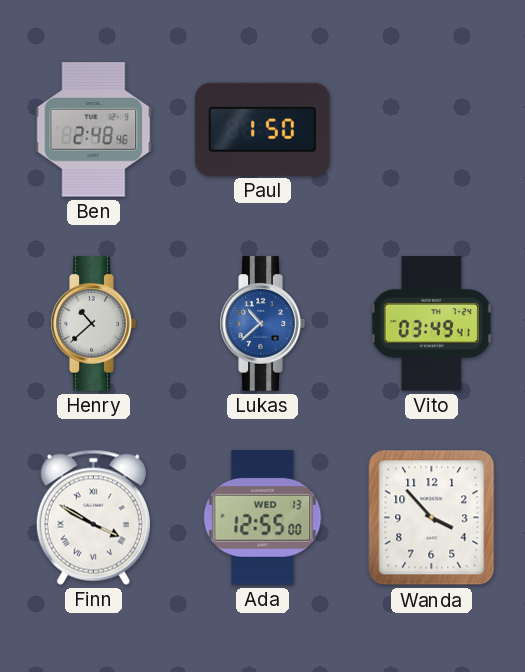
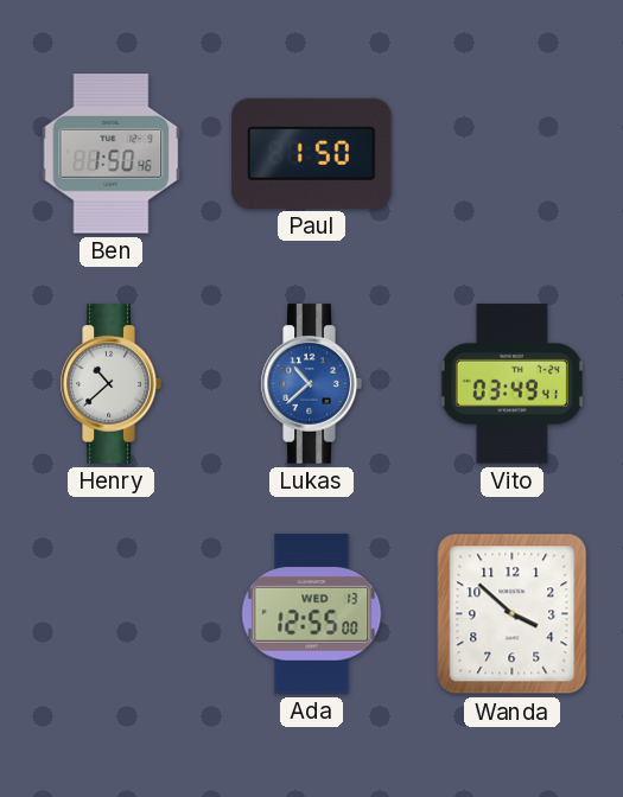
Ben: 2:48 -> 1:50 (112, 154)
Finn: 3:50 -> none (93, 517)
Wanda: 3:53 -> 3:52 (513, 614)
